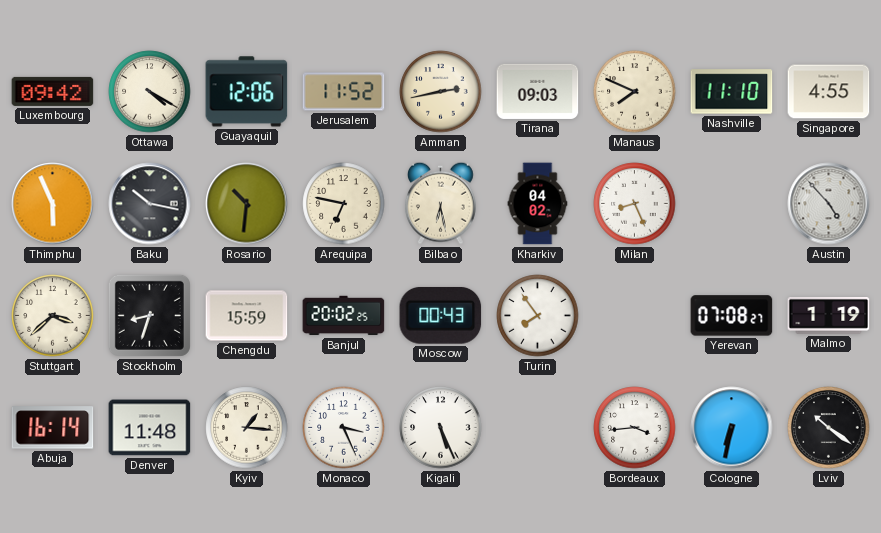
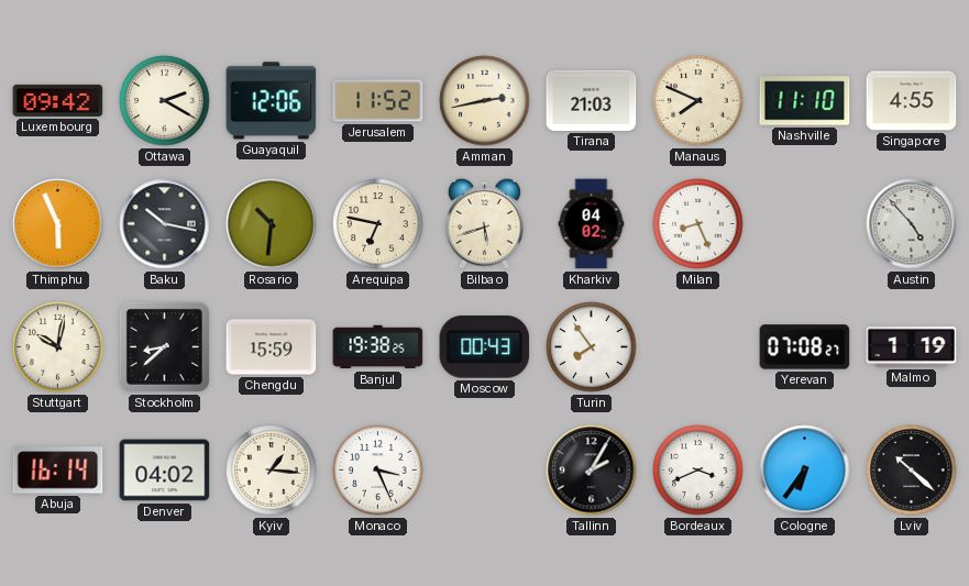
Ottawa: 4:20 -> 2:20 (165, 101)
Tirana: 09:03 -> 21:03 (592, 100)
Bilbao: 6:28 -> 5:42 (484, 223)
Stuttgart: 3:38 -> 10:02 (58, 347)
Stockholm: 8:33 -> 8:38 (164, 346)
Banjul: 20:02 -> 19:38 (378, 347)
Denver: 11:48 -> 04:02 (165, 471)
Kigali: 5:26 -> none (441, 428)
Tallinn: none -> 2:05 (592, 471)
Bordeaux: 3:44 -> 3:41 (698, 471)
Cologne: 6:32 -> 6:36 (805, 471)
Lviv: 10:21 -> 10:22 (912, 471)
